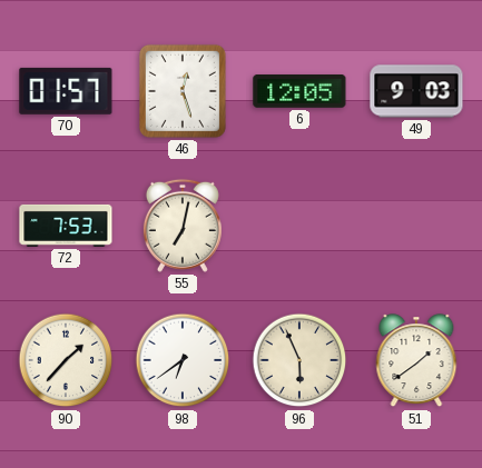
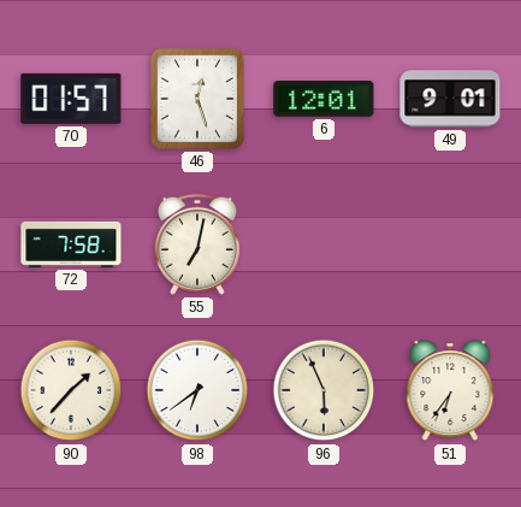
6: 12:05 -> 12:01 (324, 100)
49: 9:03 -> 9:01 (450, 99)
72: 7:53 -> 7:58 (71, 244)
51: 1:39 -> 6:36 (450, 391)
